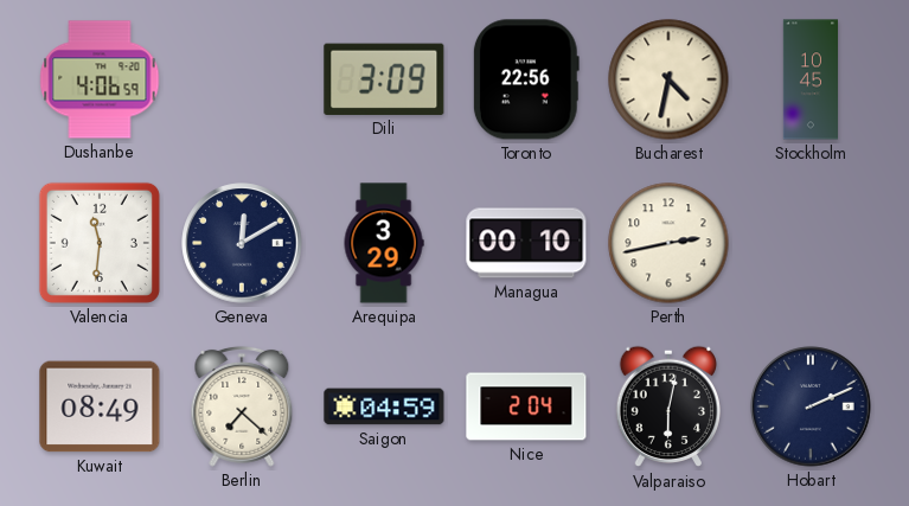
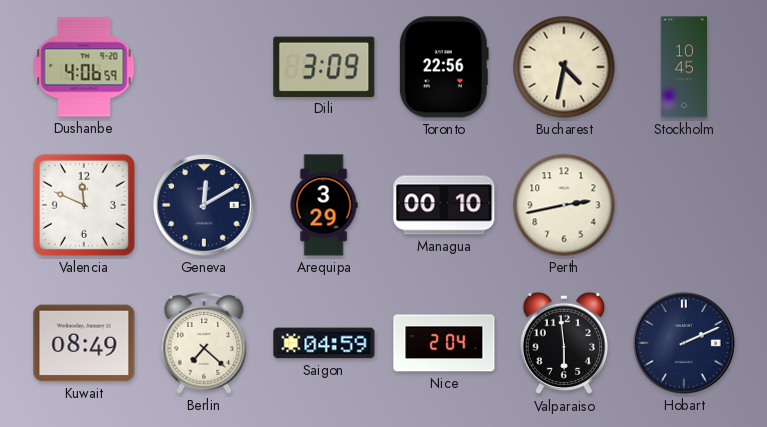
Valencia: 11:31 -> 11:49 (84, 205)
Valparaiso: 6:02 -> 5:59 (563, 343)
